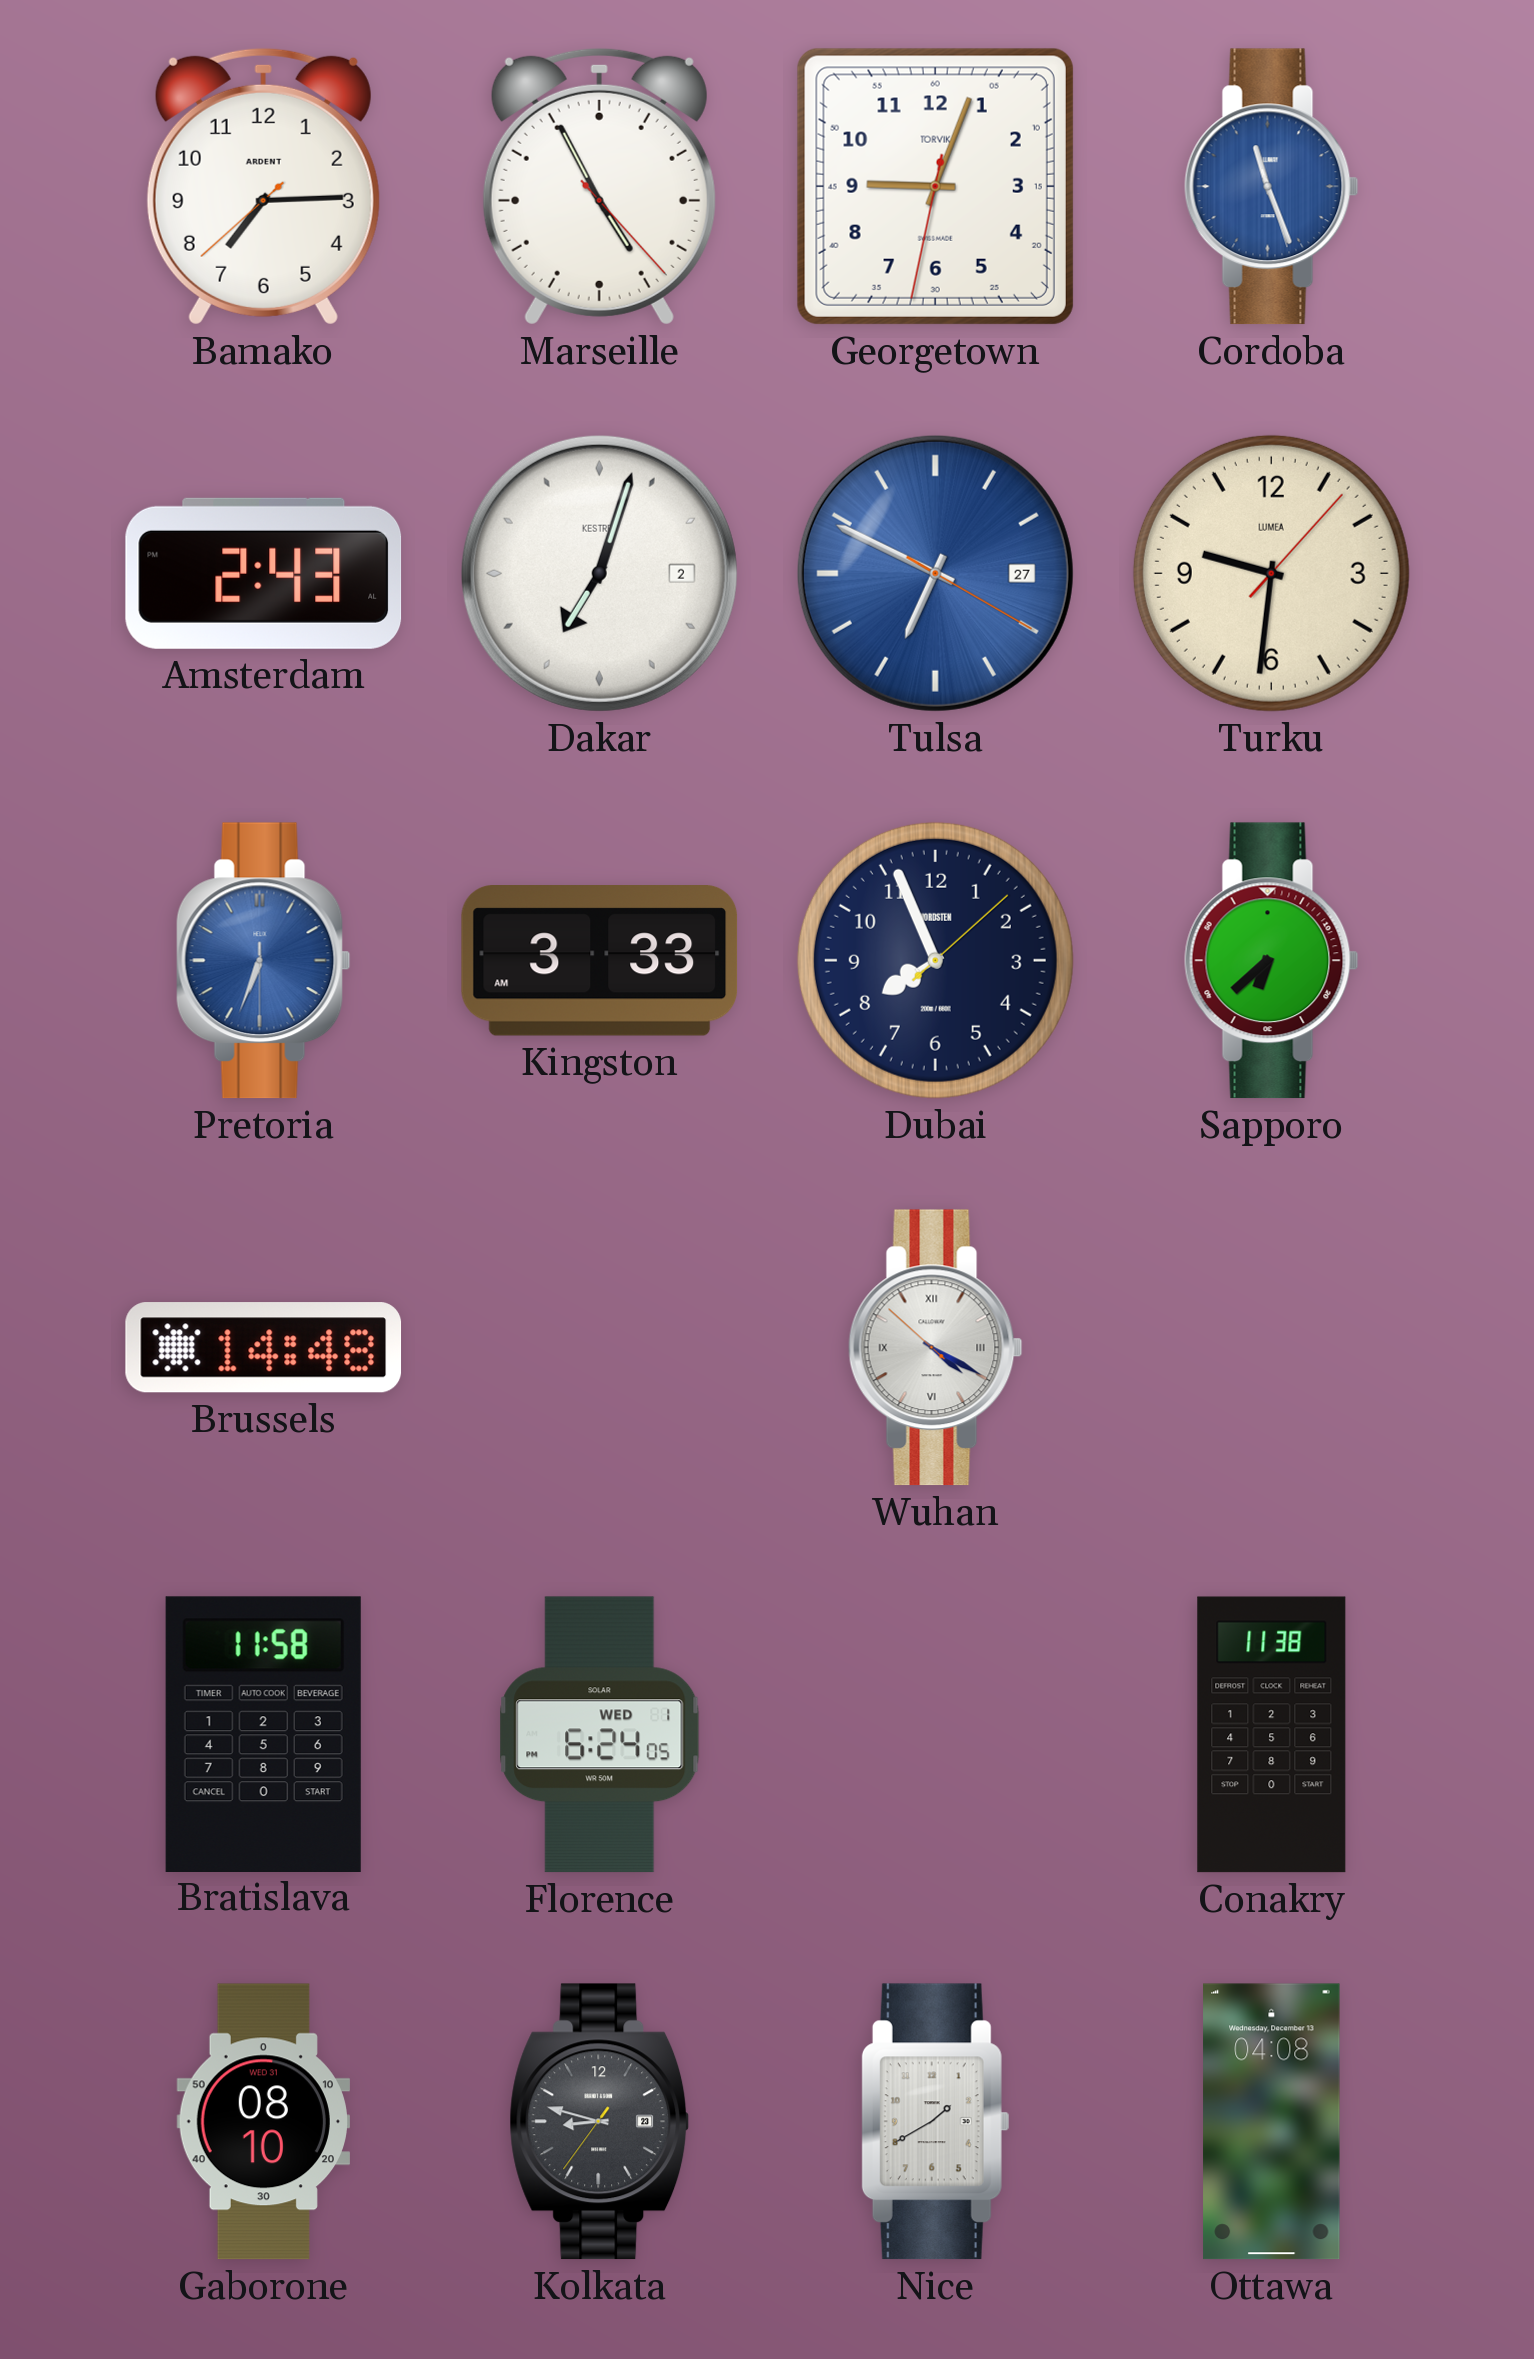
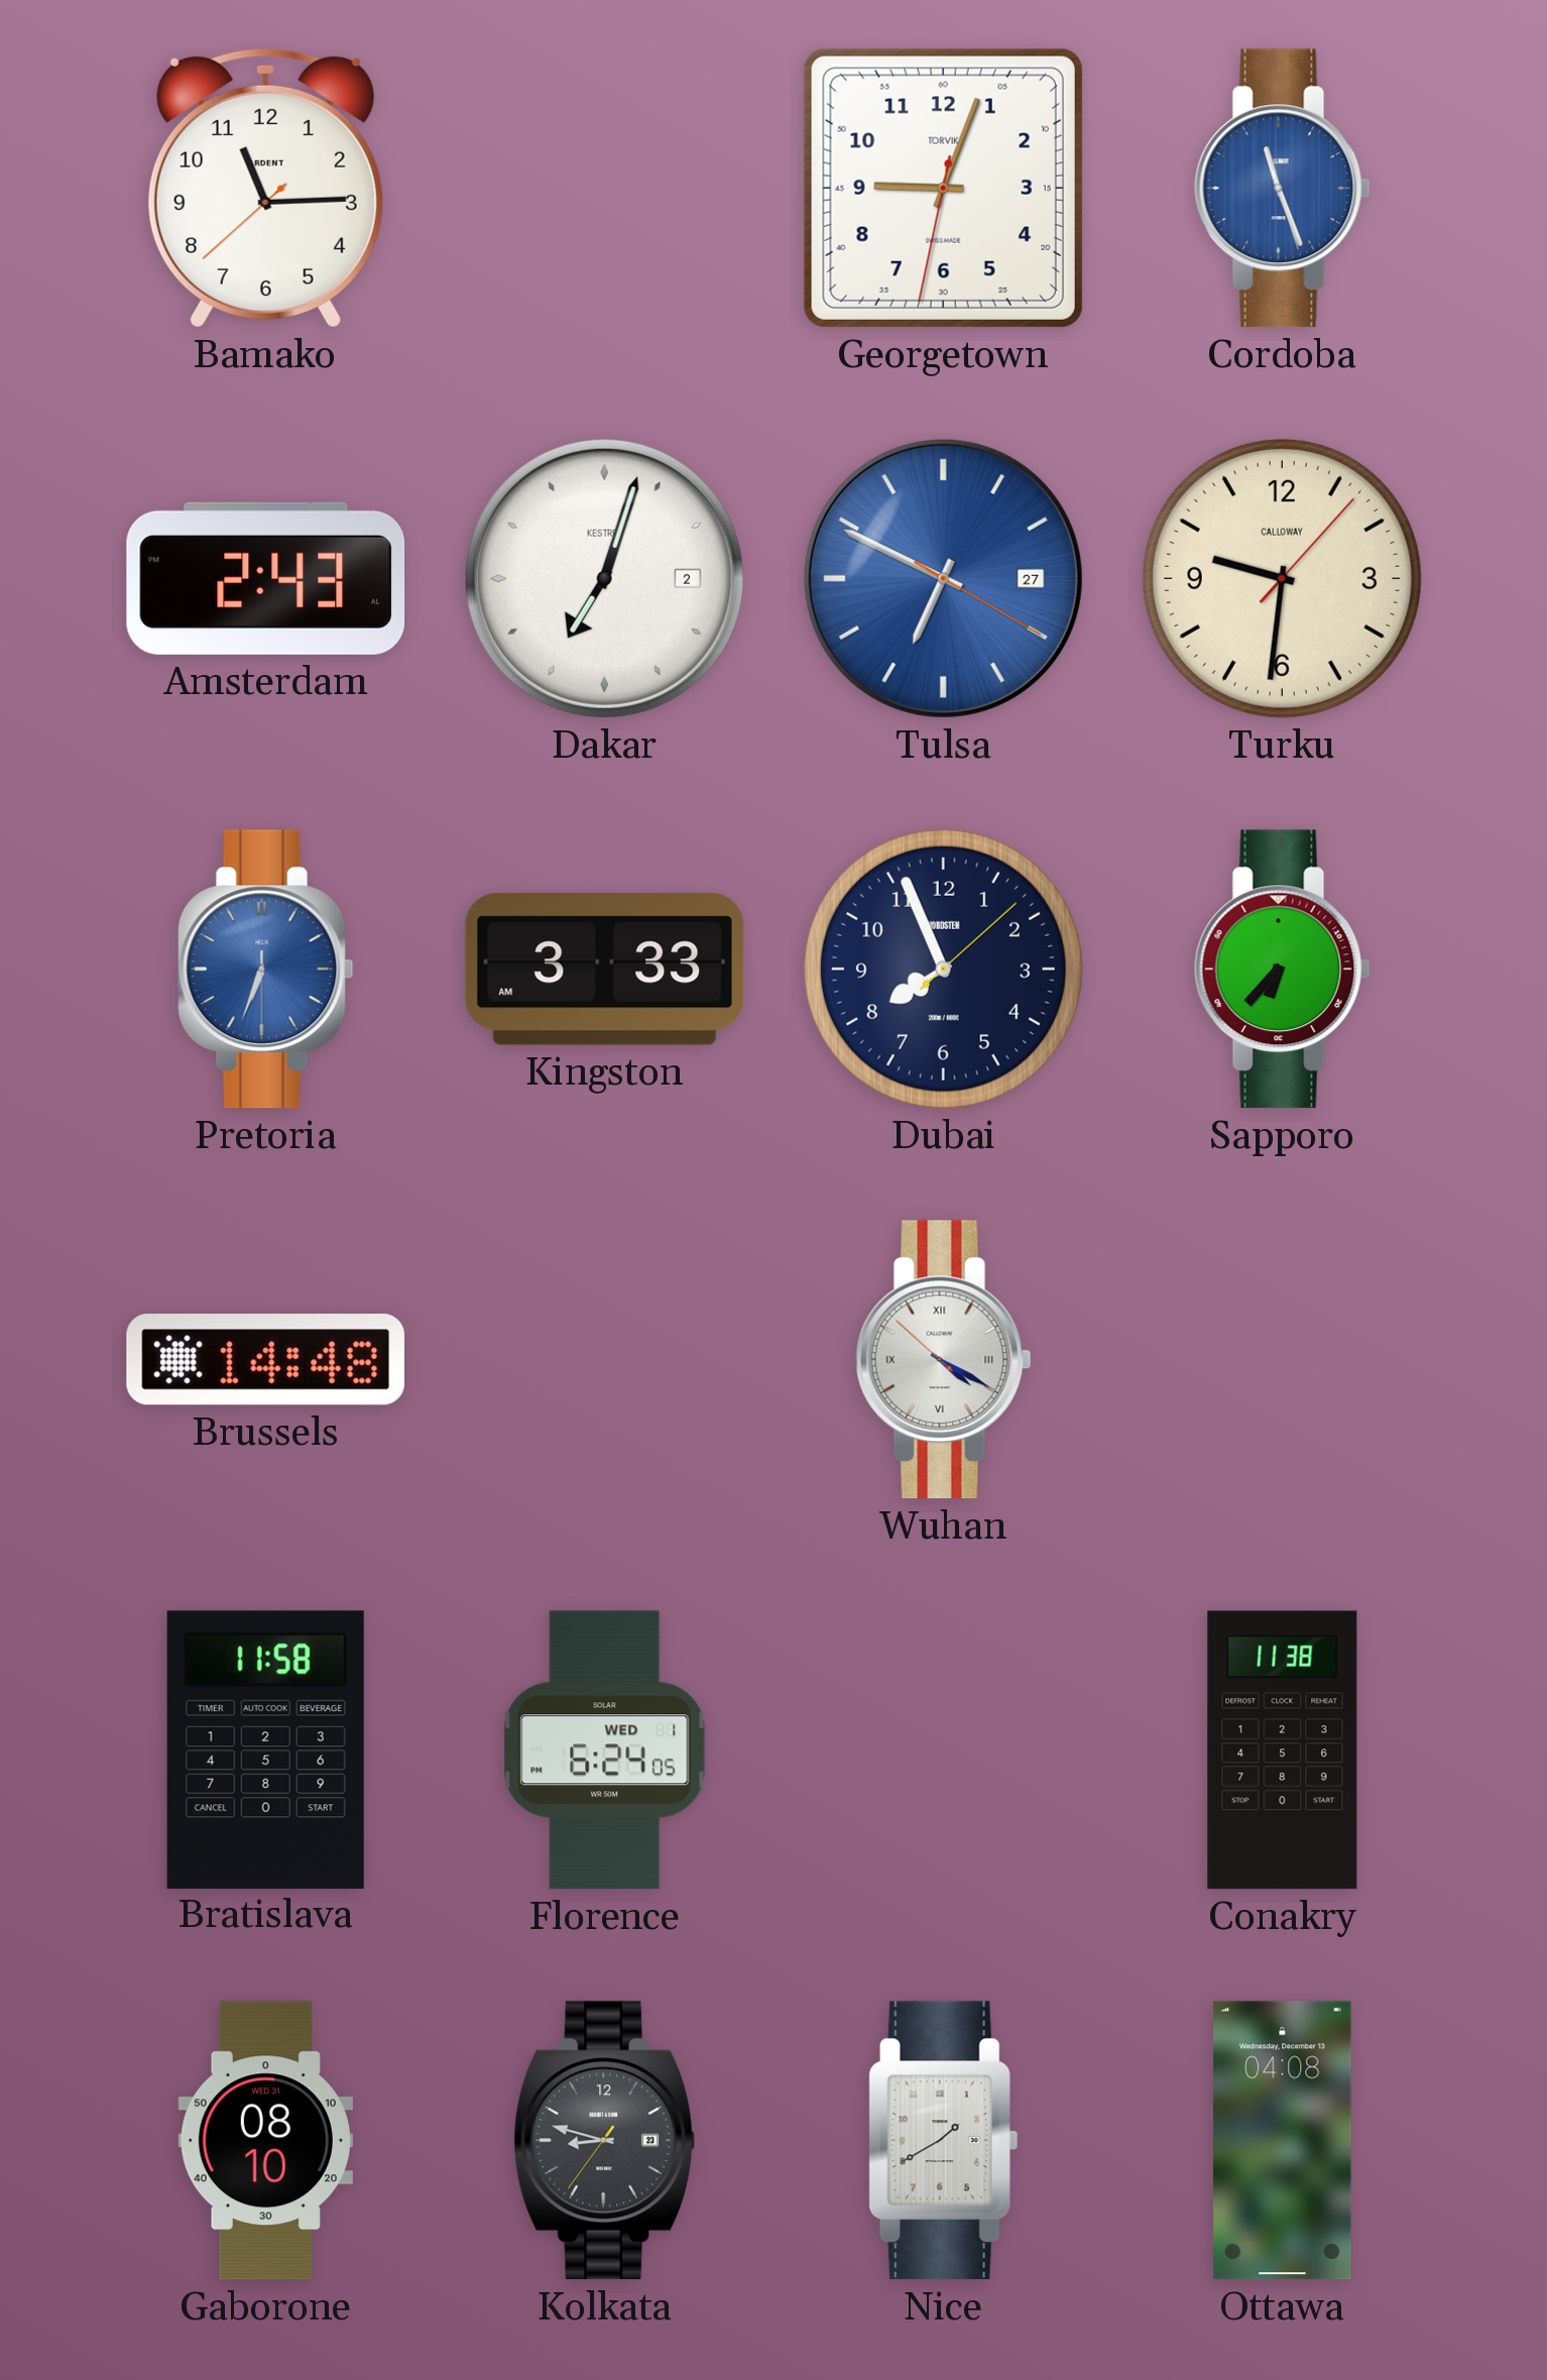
Bamako: 7:14 -> 11:14 (265, 188)
Marseille: 4:55 -> none (599, 186)
Turku brand: LUMEA -> CALLOWAY (1282, 578)
Sapporo: 6:38 -> 6:37 (1282, 970)
